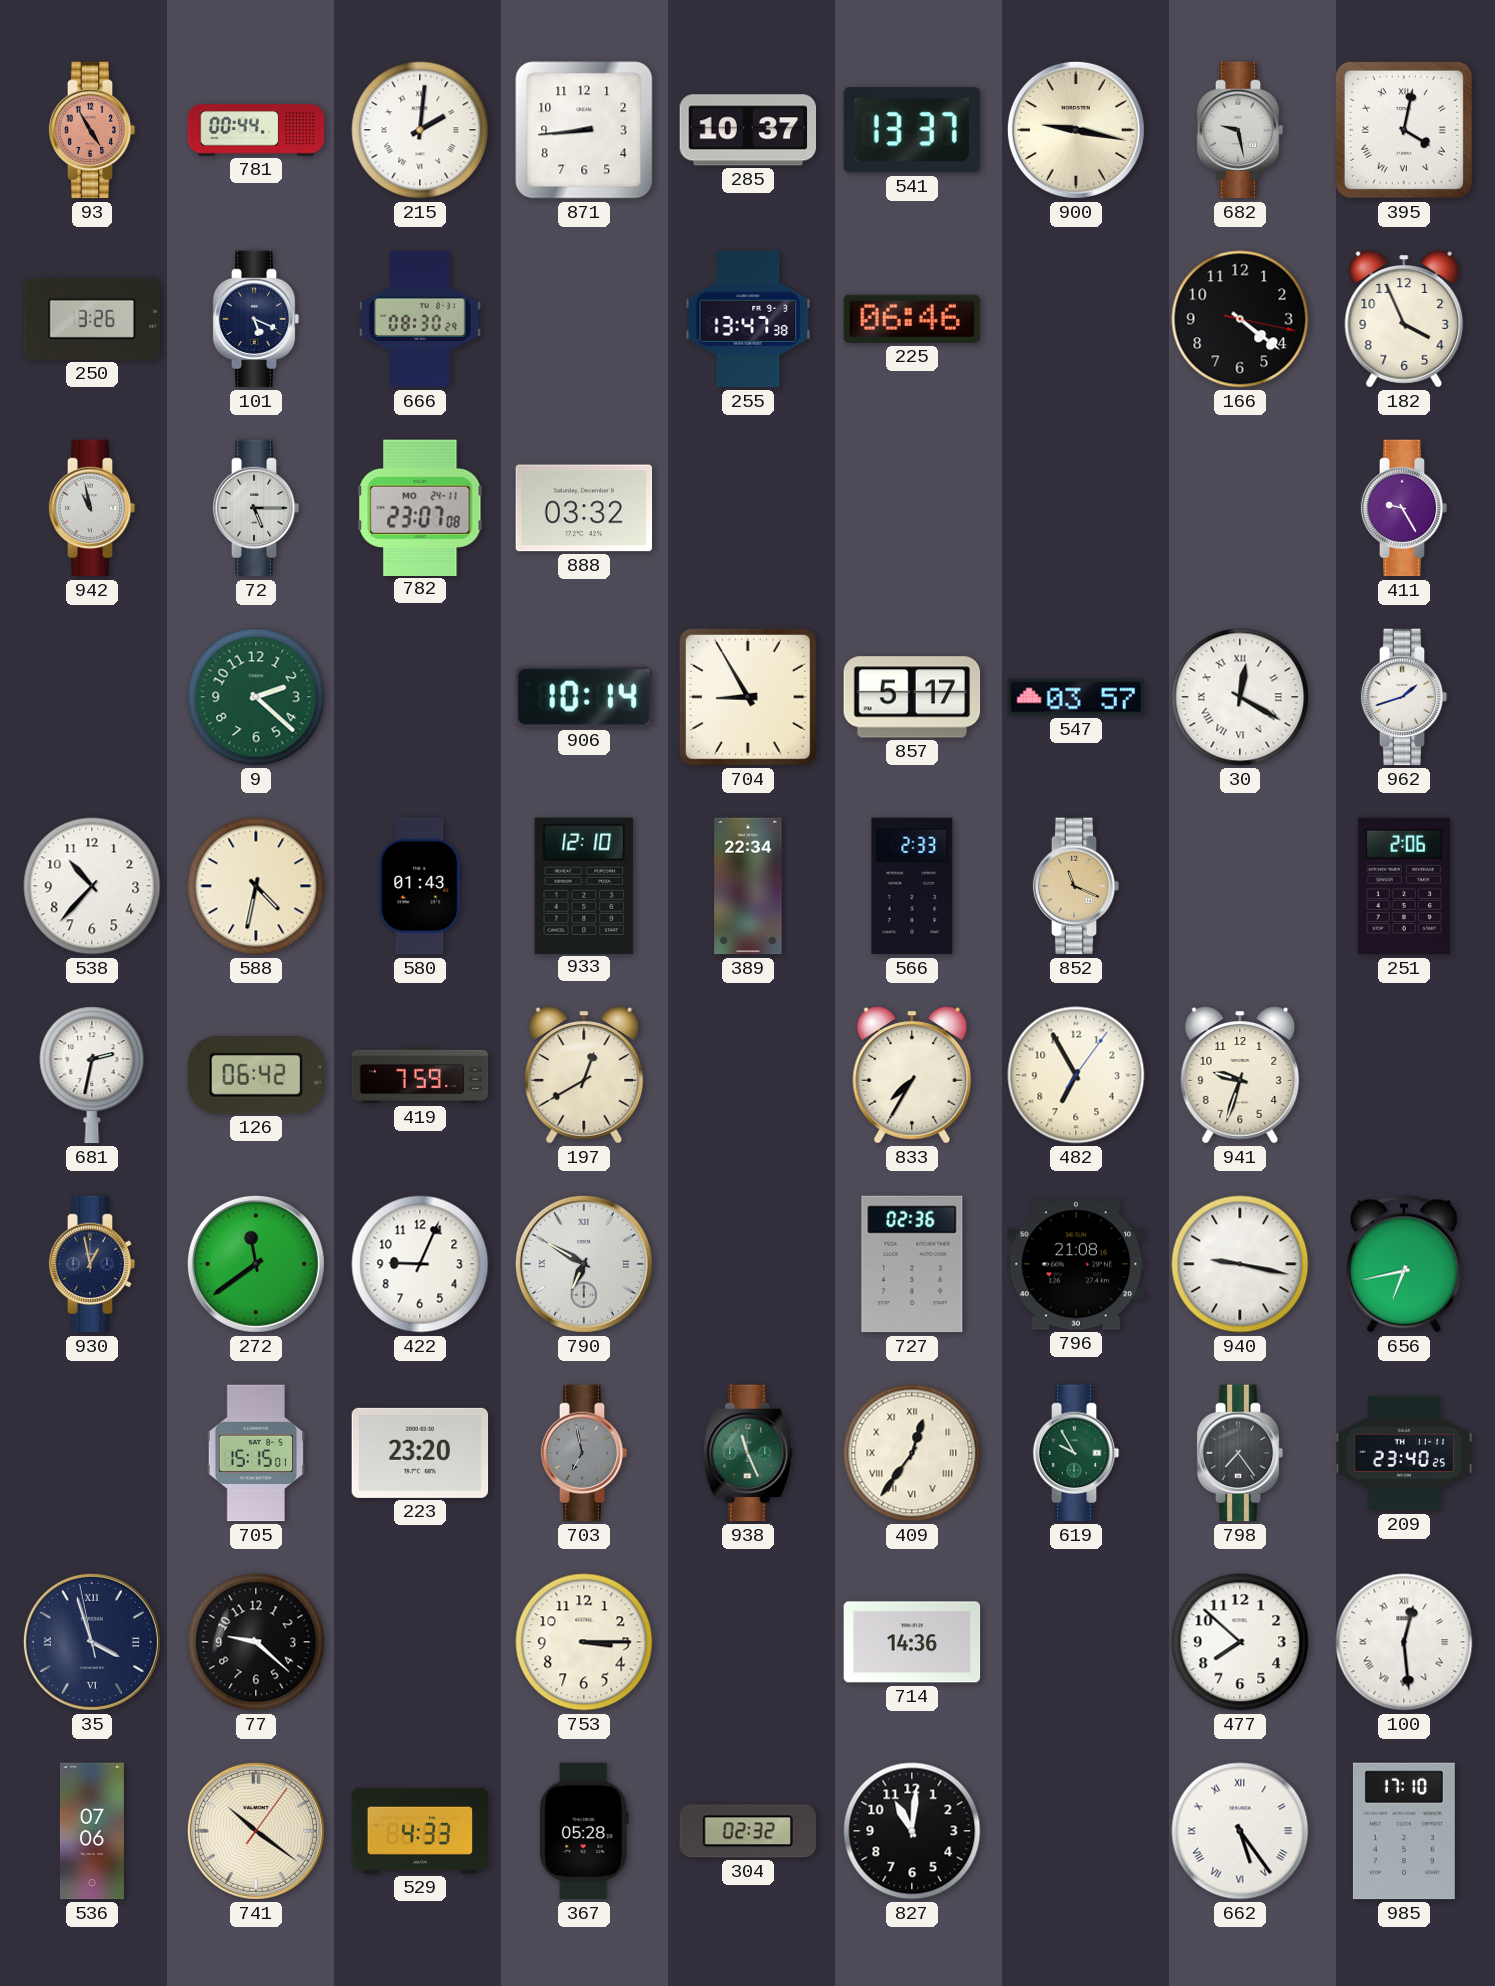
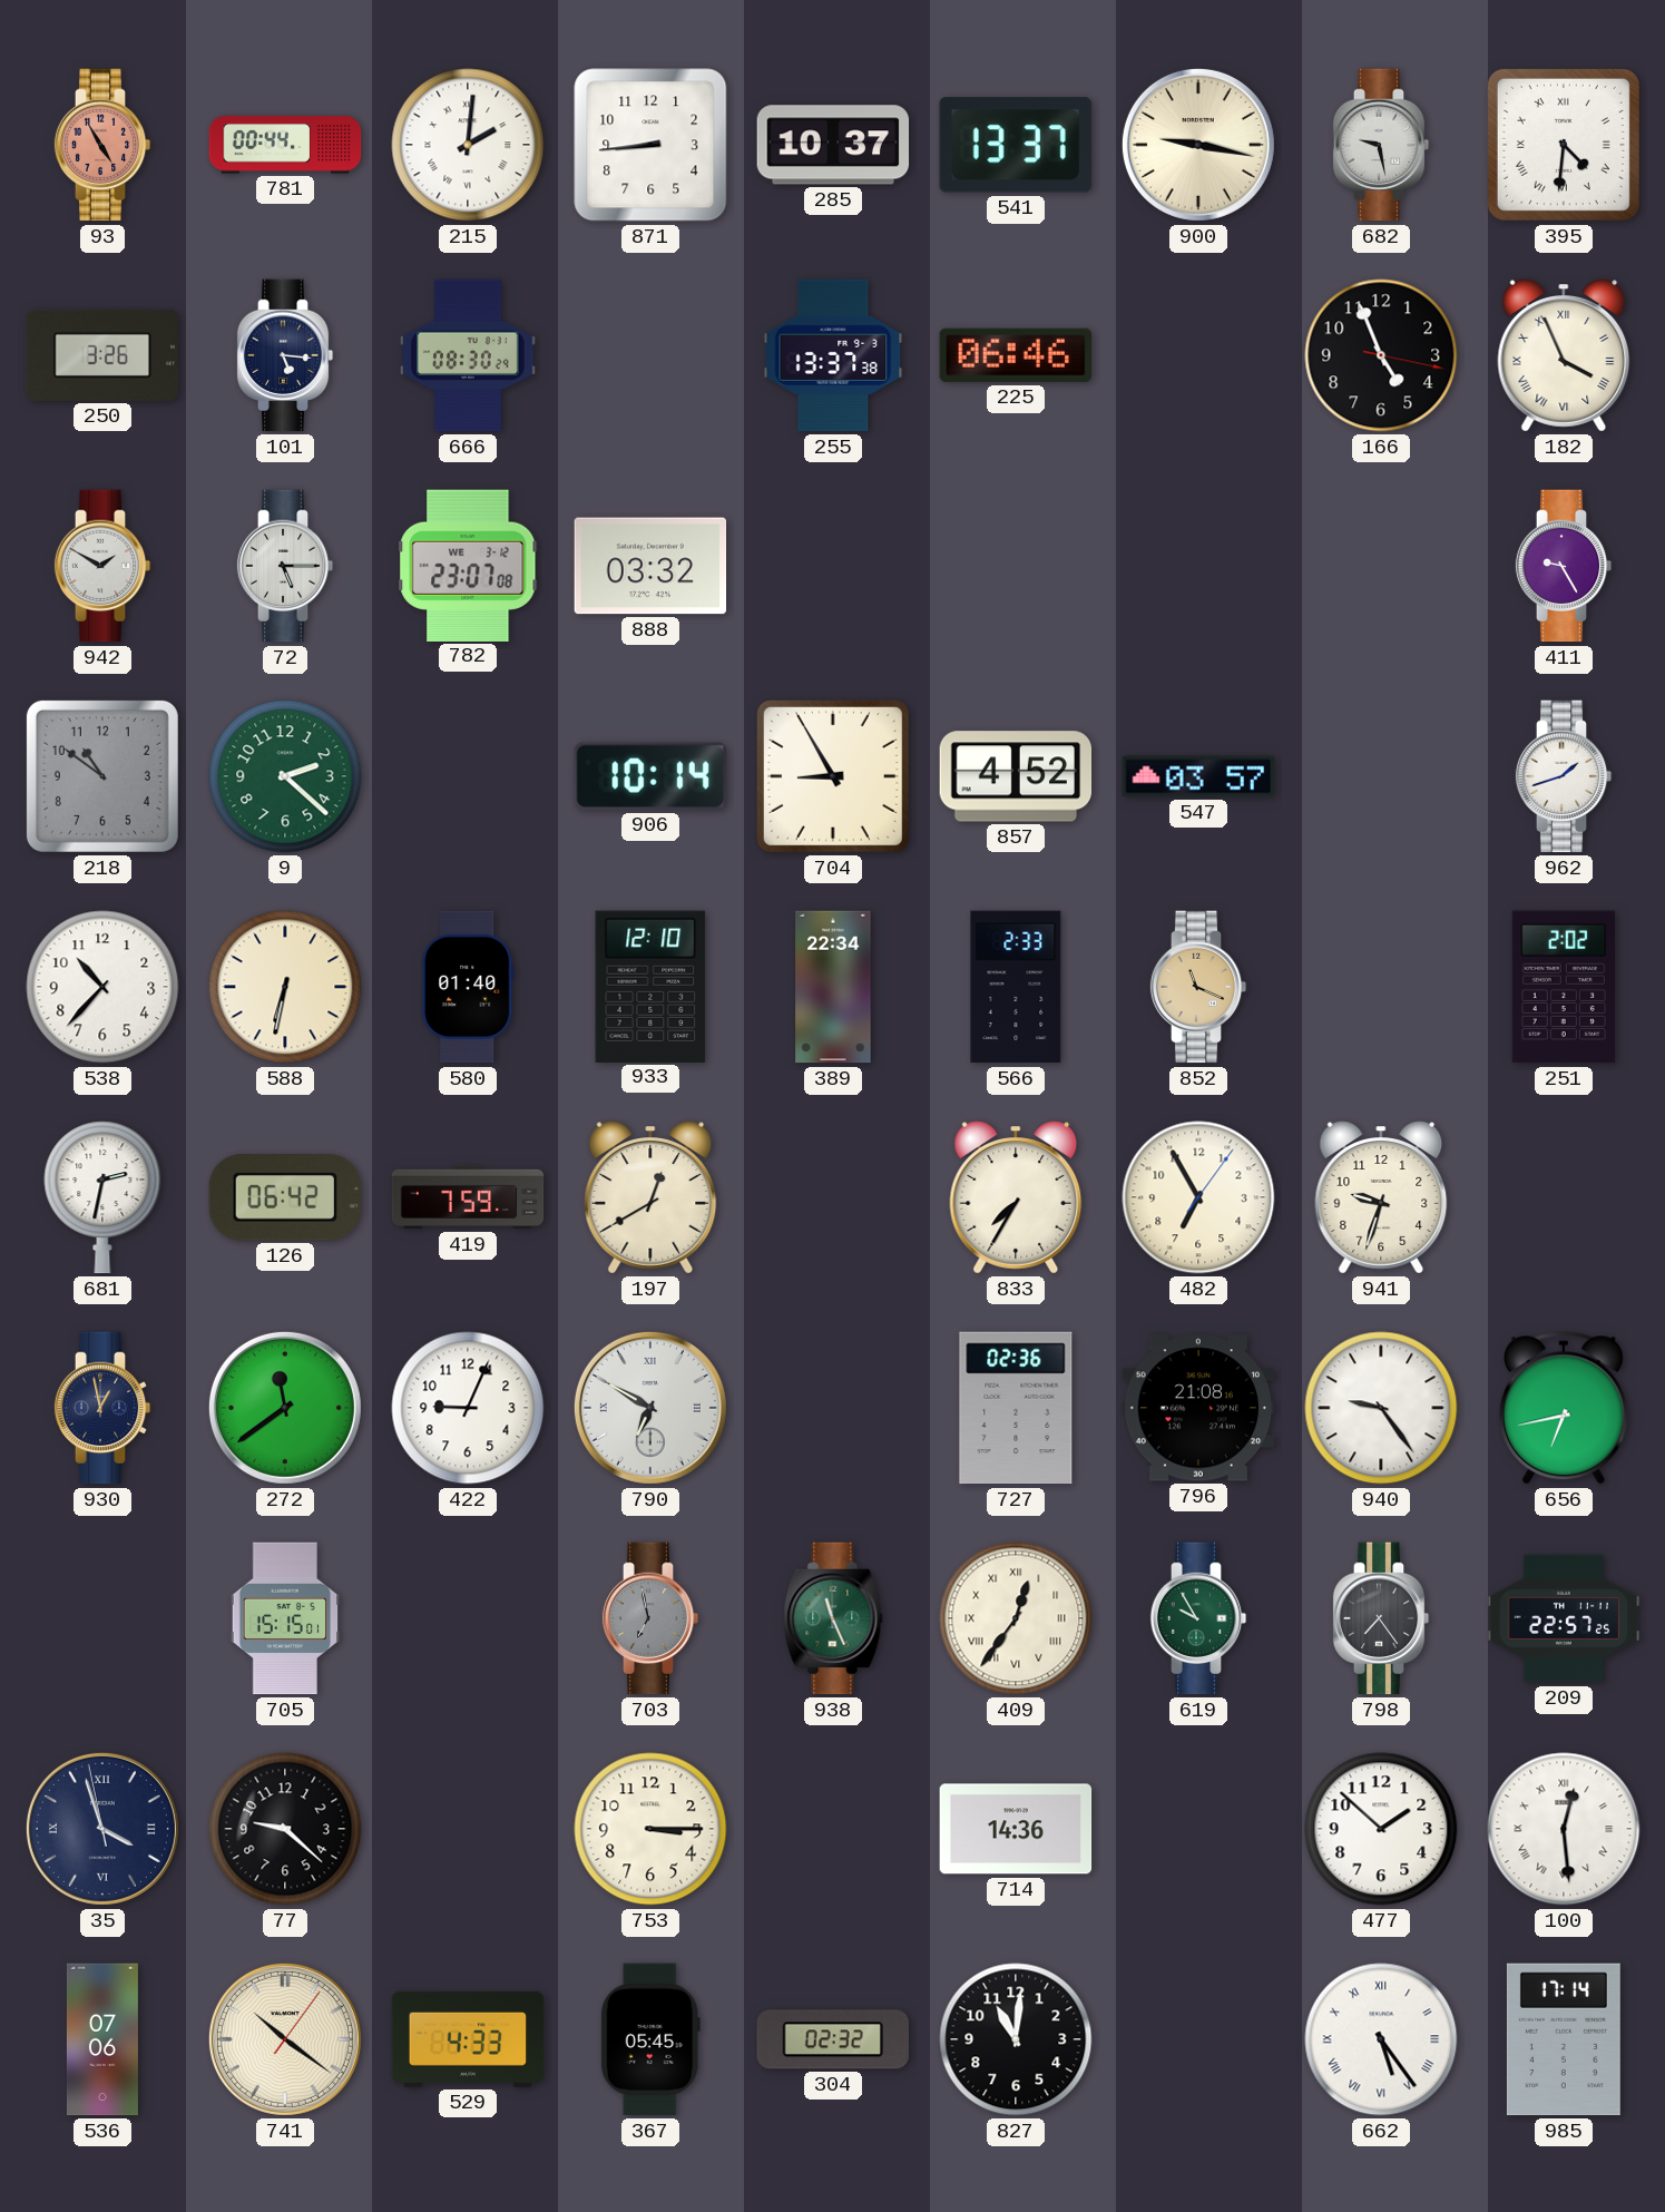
395: 4:02 -> 4:31 (1564, 145)
101: 5:19 -> 5:16 (285, 355)
255: 13:47 -> 13:37 (833, 355)
166: 4:21 -> 4:56 (1381, 355)
182 numerals: Arabic -> Roman (1564, 355)
942: 10:58 -> 1:50 (102, 566)
782 date: MO 24-11 -> WE 3-12 (468, 565)
218: none -> 10:51 (102, 776)
857: 5:17 -> 4:52 (1016, 776)
30: 12:20 -> none (1240, 697)
588: 4:32 -> 6:32 (285, 987)
580: 01:43 -> 01:40 (468, 987)
251: 2:06 -> 2:02 (1564, 987)
940: 9:17 -> 9:24 (1381, 1408)
223: 23:20 -> none (420, 1453)
209: 23:40 -> 22:57 (1564, 1618)
477: 7:52 -> 1:52 (1381, 1829)
367: 05:28 -> 05:45 (650, 2039)
985: 17:10 -> 17:14 (1564, 2039)
